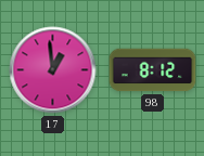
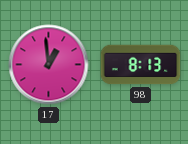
98: 8:12 -> 8:13 (141, 65)
